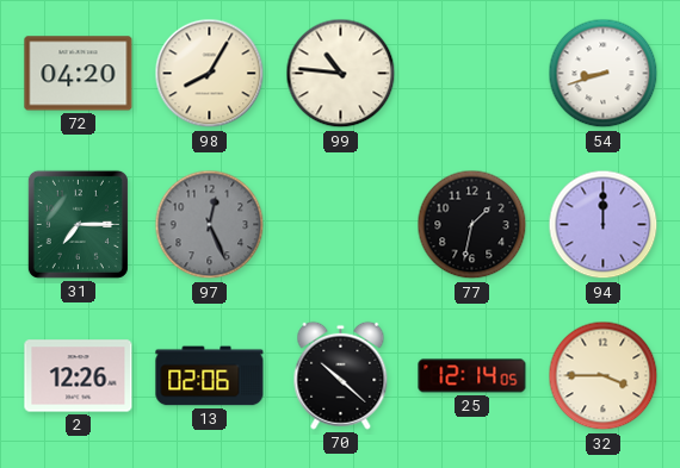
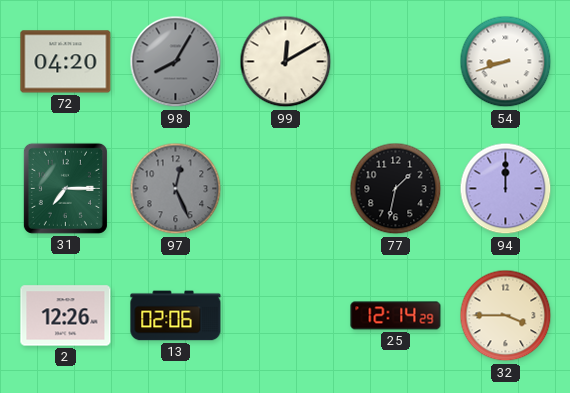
98 dial: cream -> grey (176, 62)
99: 10:46 -> 12:10 (286, 62)
70: 10:22 -> none (341, 375)
25: 12:14:05 -> 12:14:29 (396, 316)
